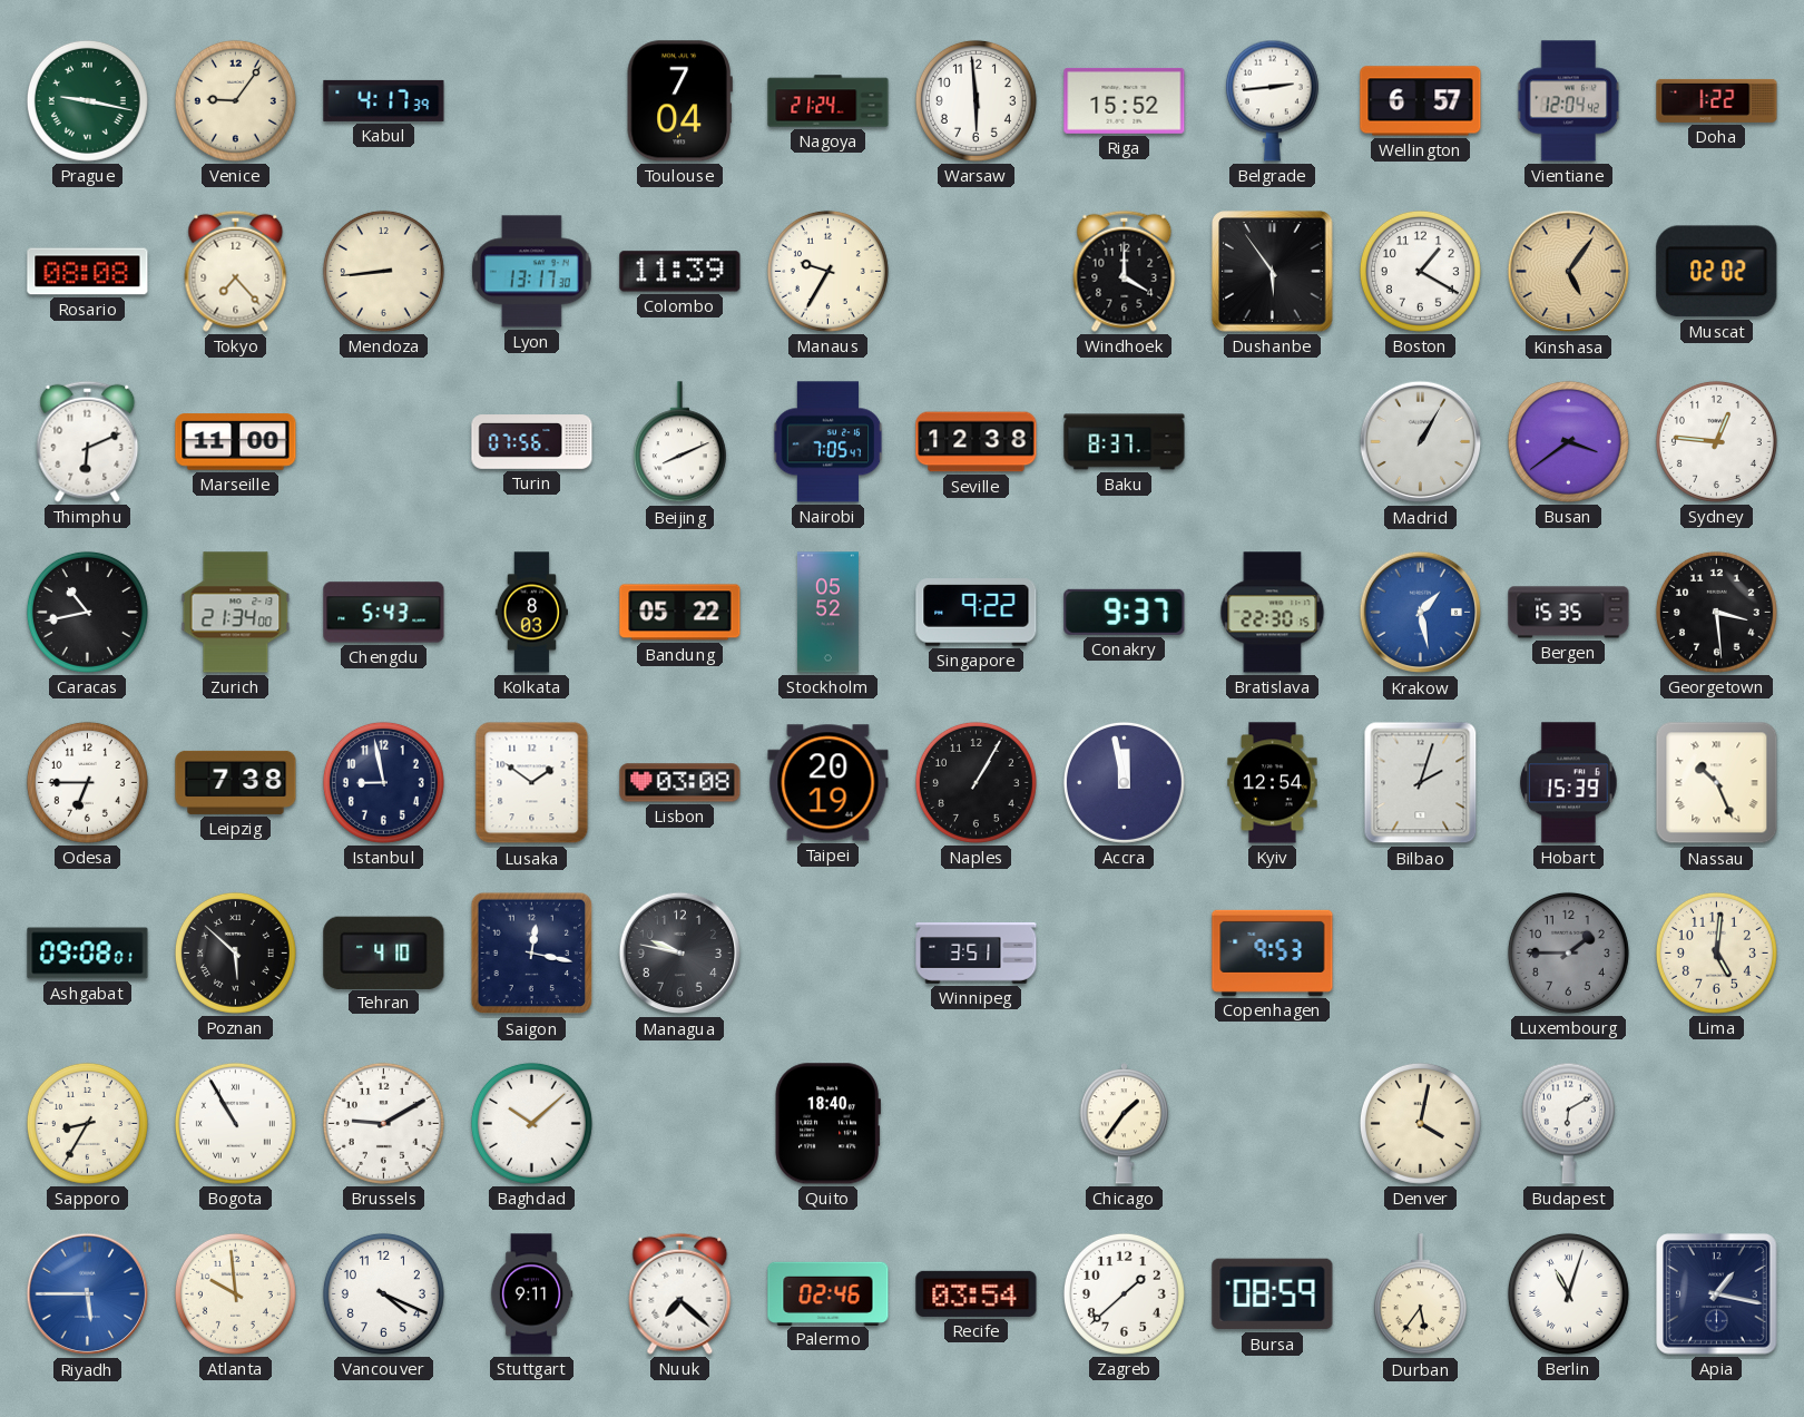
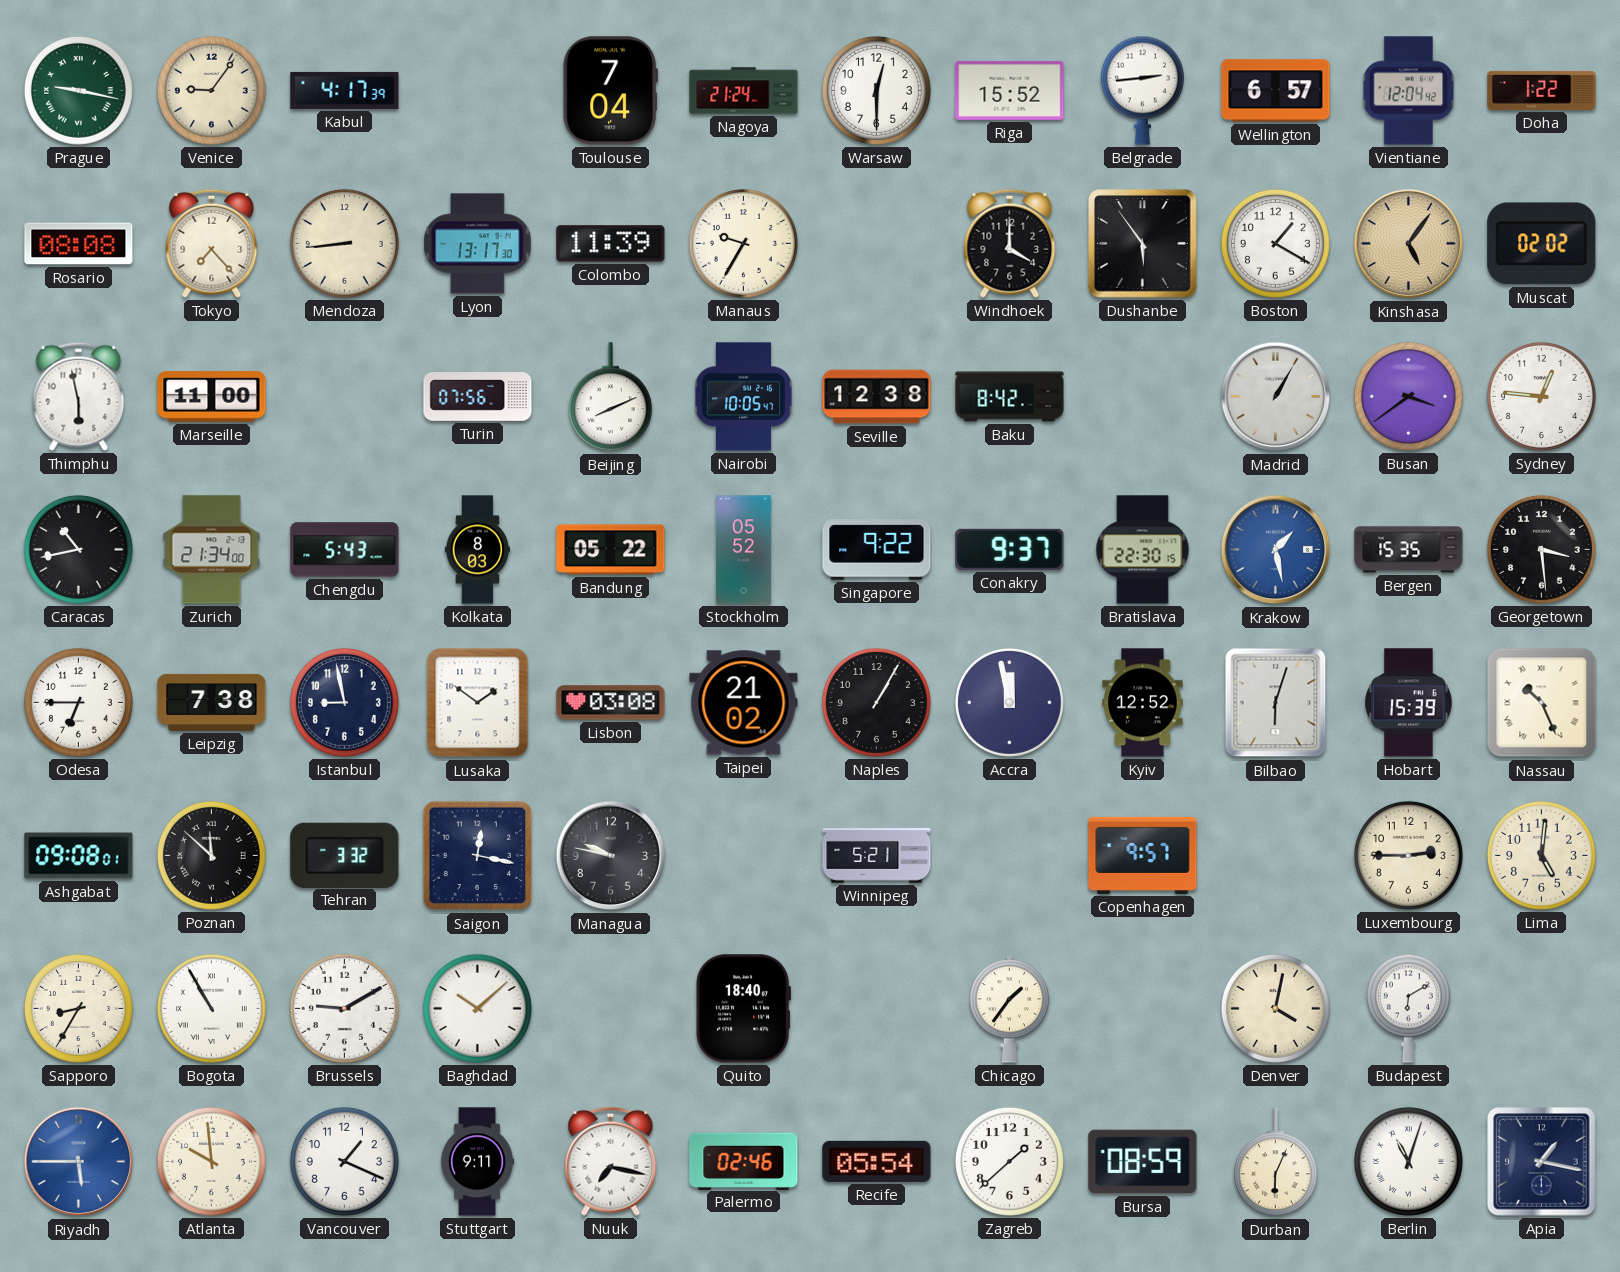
Warsaw: 5:59 -> 12:30 (876, 90)
Thimphu: 6:11 -> 5:58 (79, 396)
Nairobi: 7:05 -> 10:05 (744, 397)
Baku: 8:37 -> 8:42 (1010, 397)
Taipei: 20:19 -> 21:02 (744, 703)
Kyiv: 12:54 -> 12:52 (1143, 703)
Bilbao: 2:03 -> 6:03 (1276, 703)
Poznan: 5:52 -> 11:52 (211, 855)
Tehran: 4:10 -> 3:32 (345, 855)
Winnipeg: 3:51 -> 5:21 (877, 856)
Copenhagen: 9:53 -> 9:57 (1143, 855)
Luxembourg: 1:45 -> 2:45 (1408, 855)
Luxembourg dial: grey -> cream (1408, 855)
Vancouver: 4:19 -> 1:19 (344, 1161)
Nuuk: 7:22 -> 7:17 (611, 1161)
Recife: 03:54 -> 05:54 (877, 1161)
Durban: 5:36 -> 6:04 (1275, 1162)
